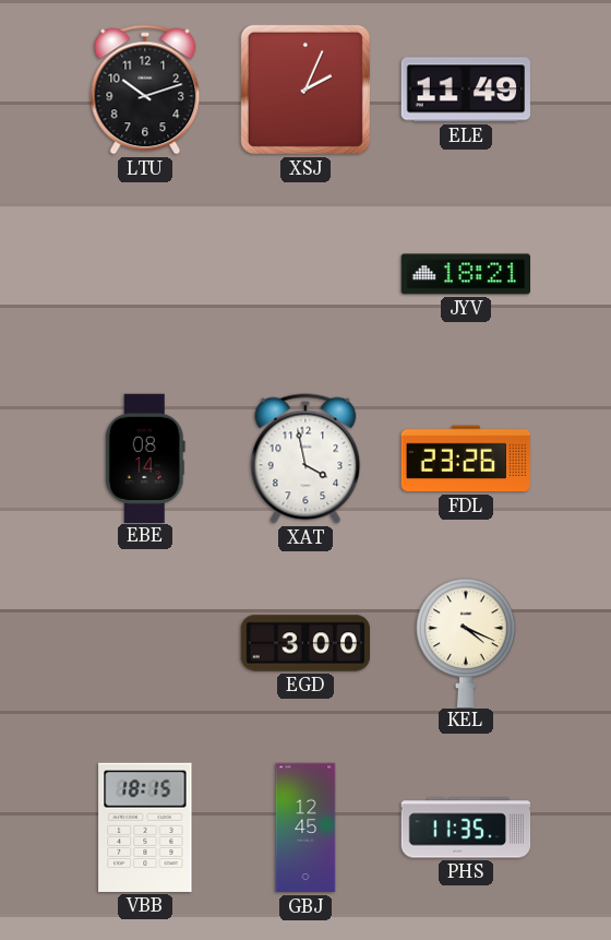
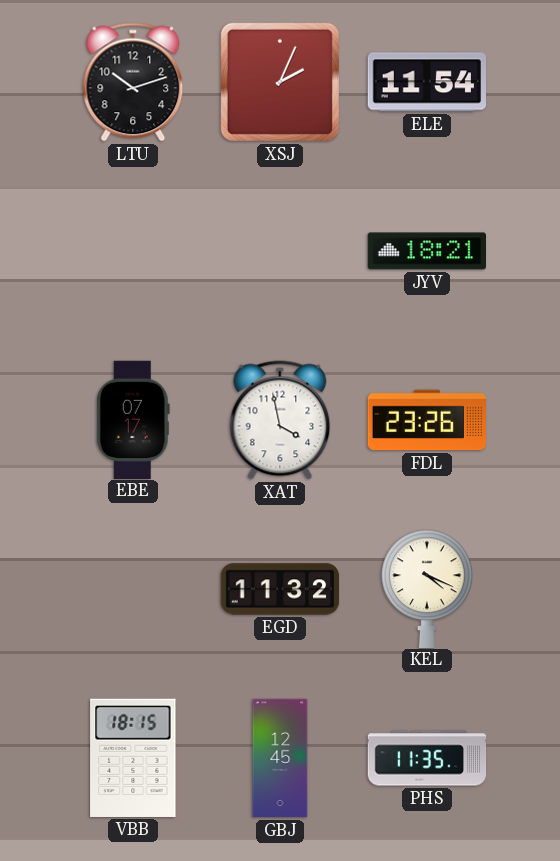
ELE: 11:49 -> 11:54 (426, 82)
EBE: 08:14 -> 07:17 (133, 419)
EGD: 3:00 -> 11:32 (280, 589)
